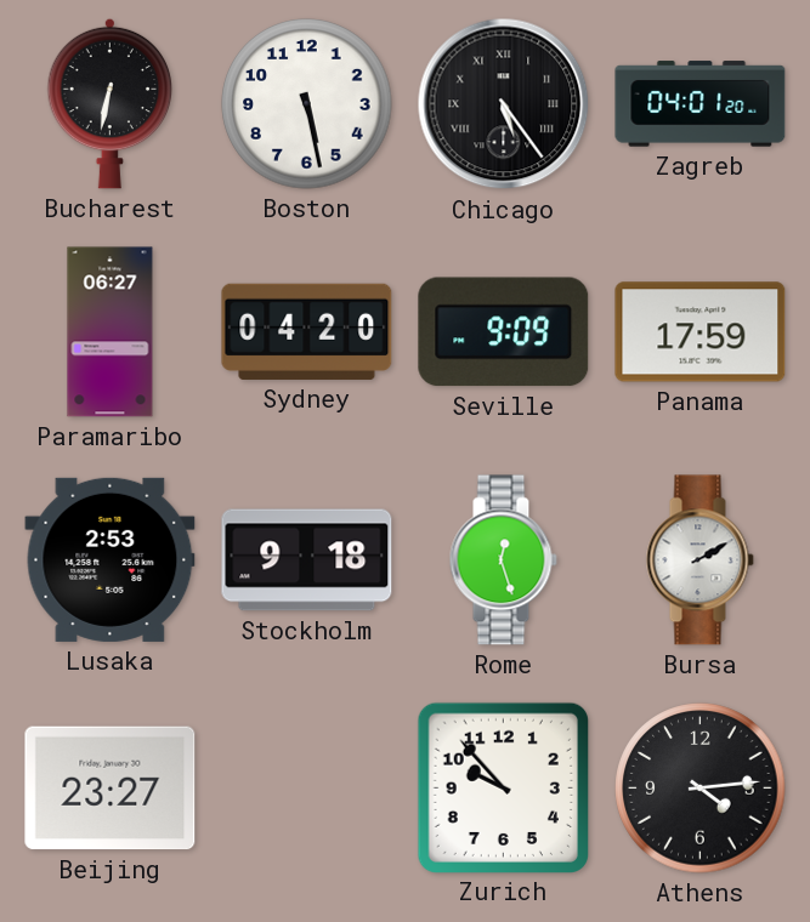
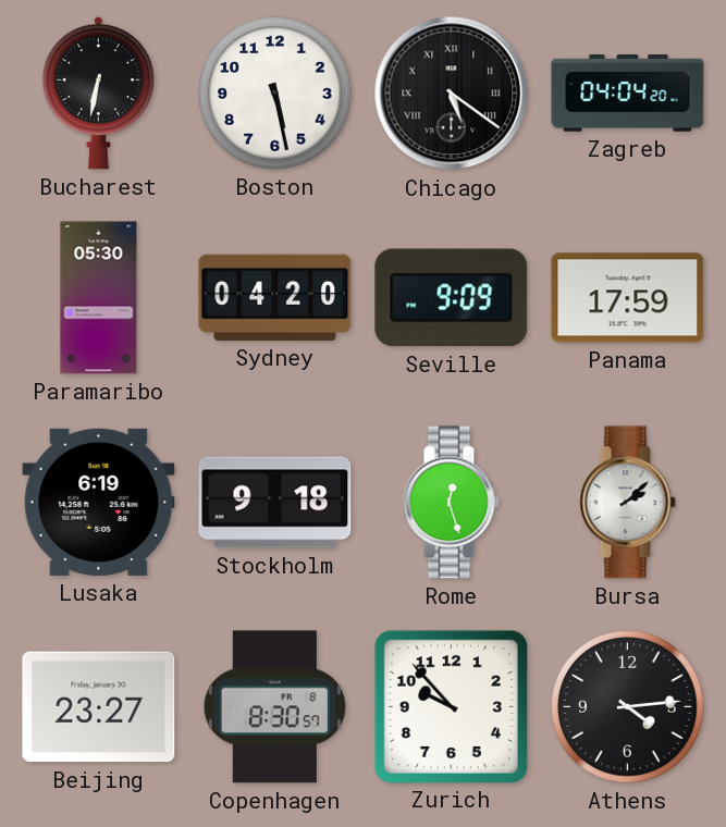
Chicago: 5:24 -> 5:21 (452, 94)
Zagreb: 04:01 -> 04:04 (628, 94)
Paramaribo: 06:27 -> 05:30 (99, 298)
Lusaka: 2:53 -> 6:19 (99, 502)
Bursa: 2:10 -> 2:08 (627, 503)
Copenhagen: none -> 8:30 (274, 707)
